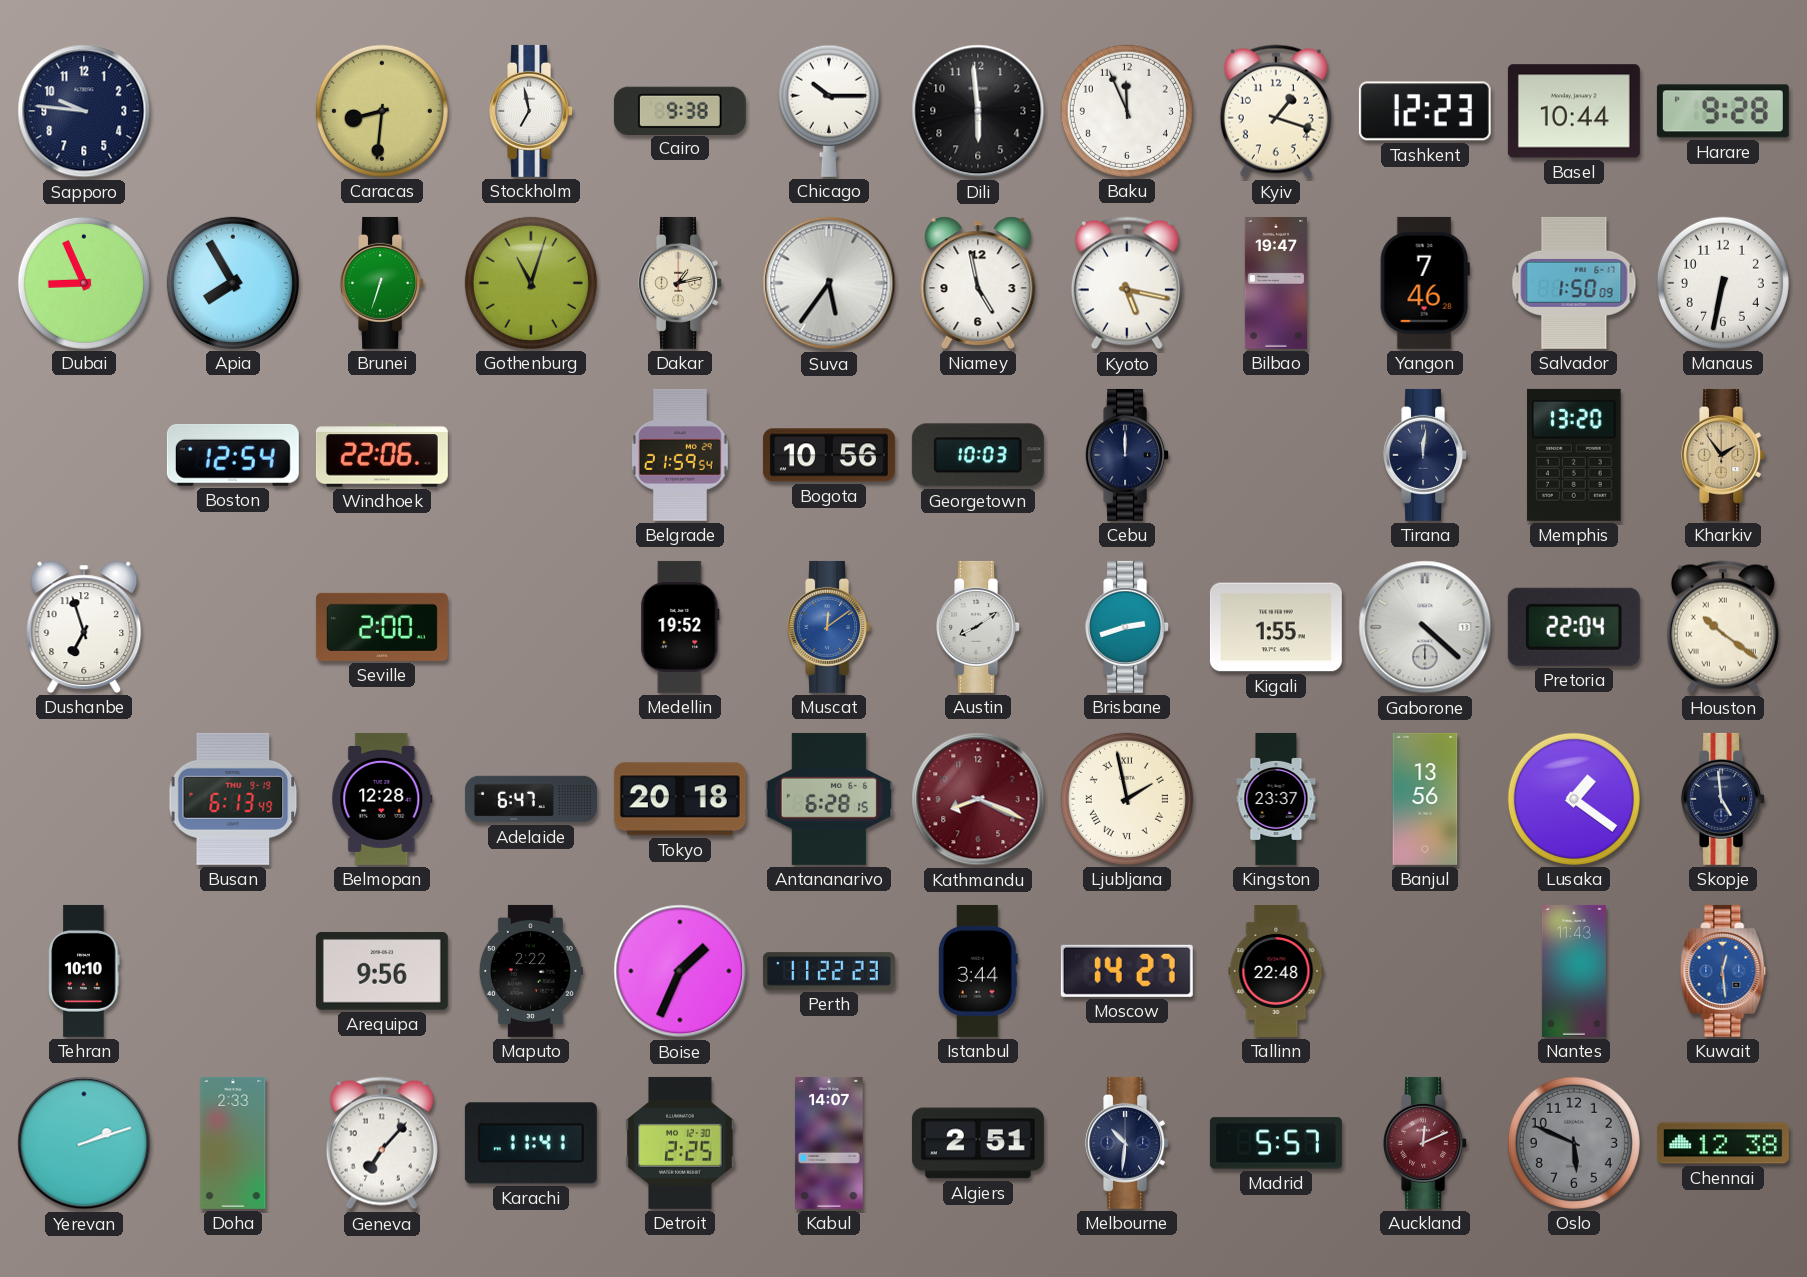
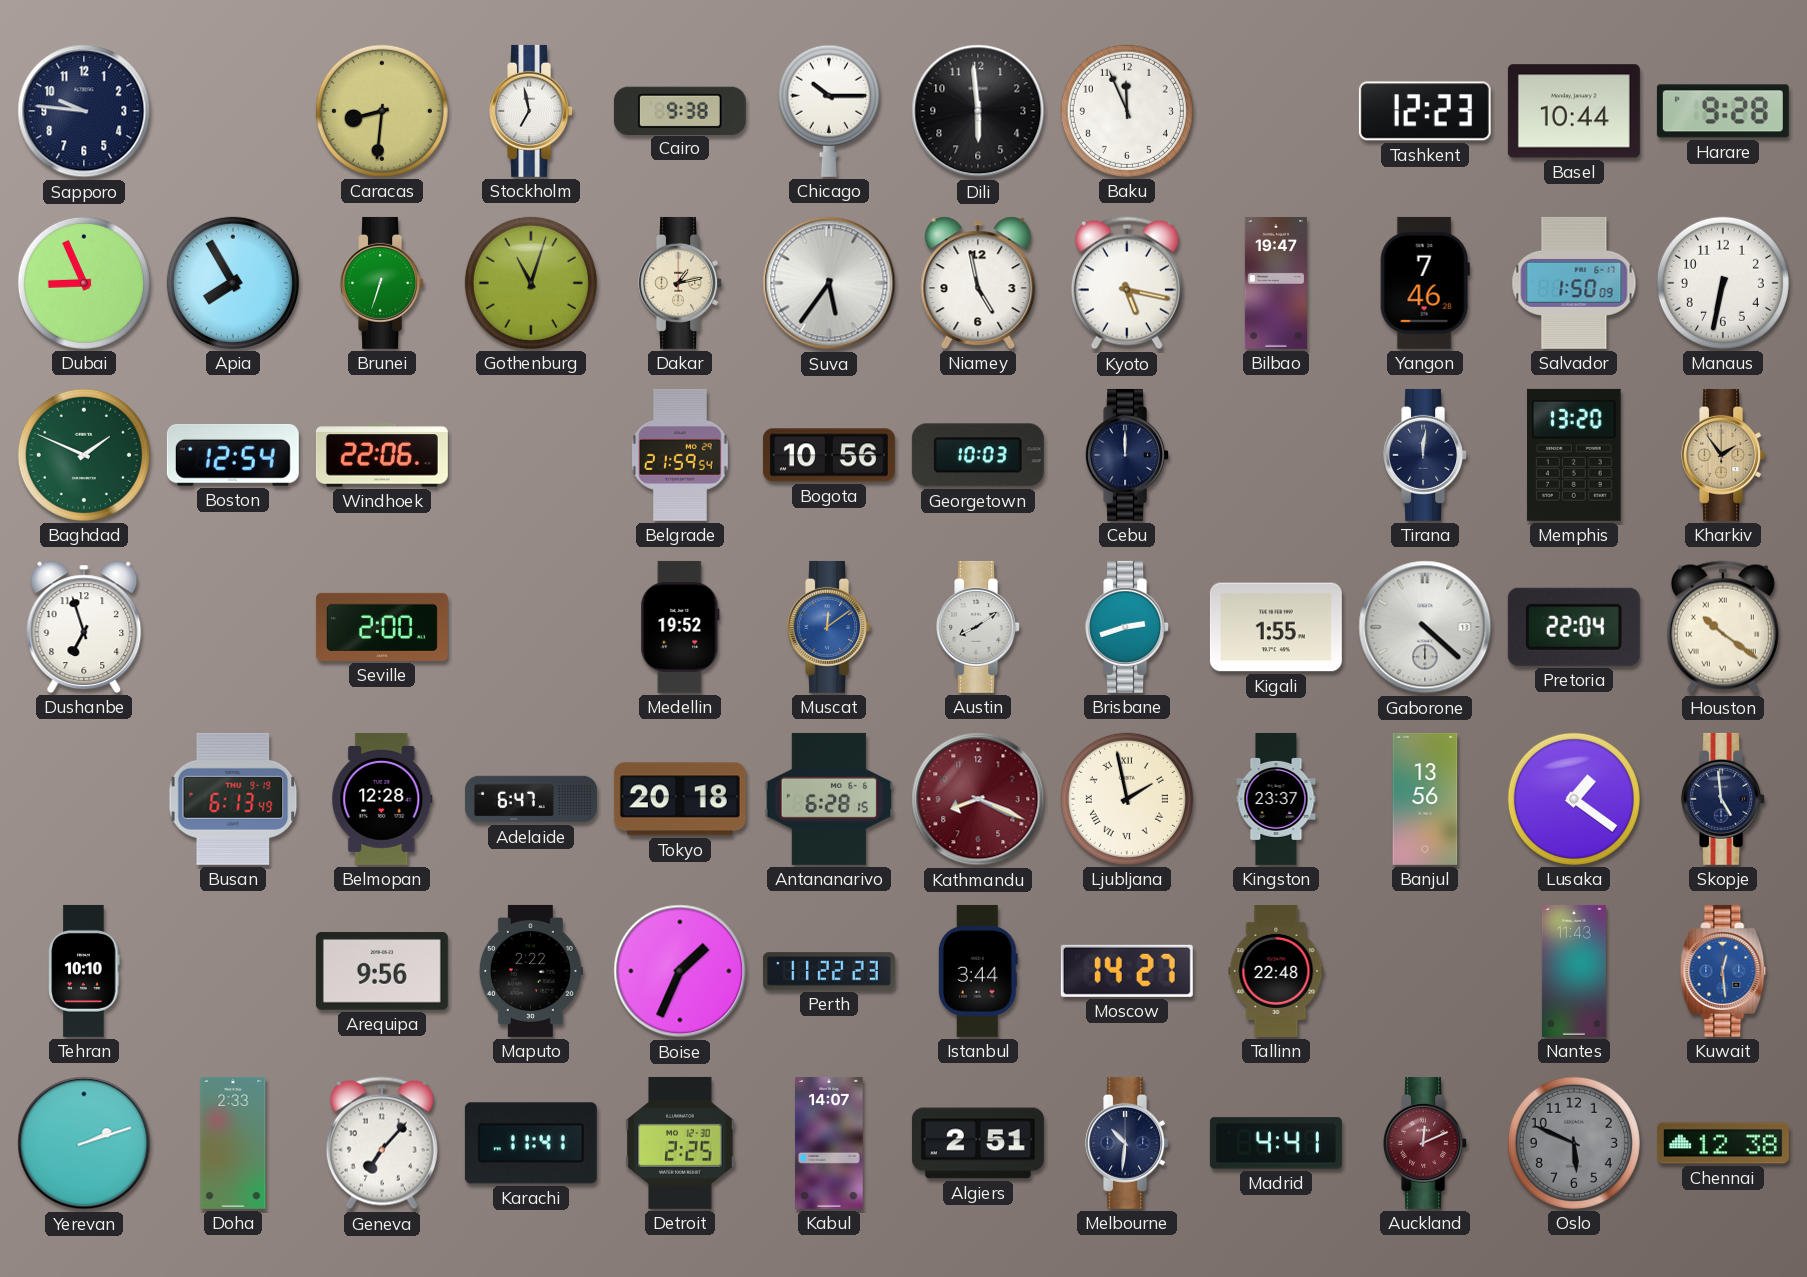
Kyiv: 1:18 -> none (1276, 111)
Baghdad: none -> 1:49 (84, 455)
Madrid: 5:57 -> 4:41 (1276, 1143)
